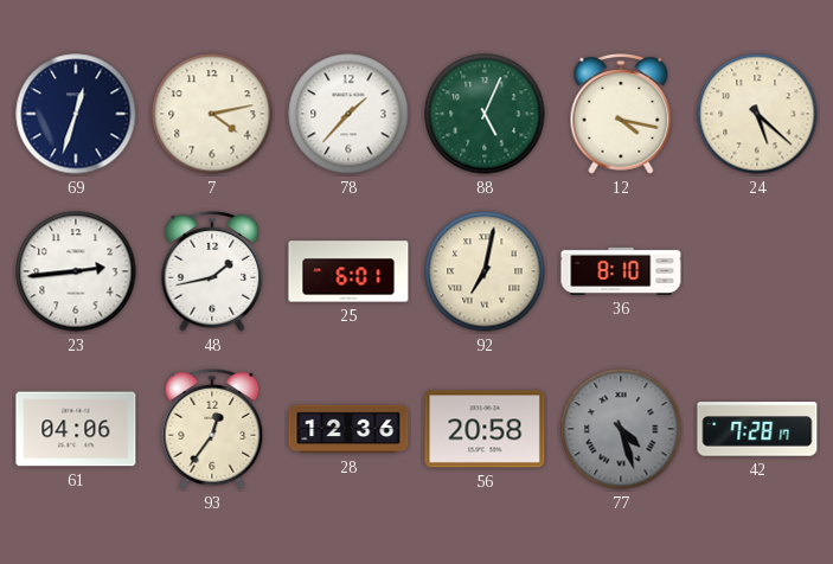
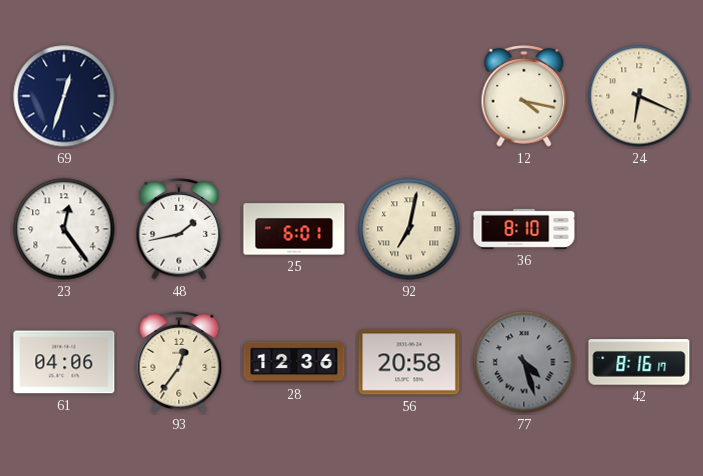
7: 4:13 -> none (212, 114)
78: 1:37 -> none (348, 114)
88: 5:04 -> none (485, 114)
24: 5:22 -> 6:19 (639, 96)
23: 2:44 -> 12:24 (64, 229)
42: 7:28 -> 8:16 (639, 362)
